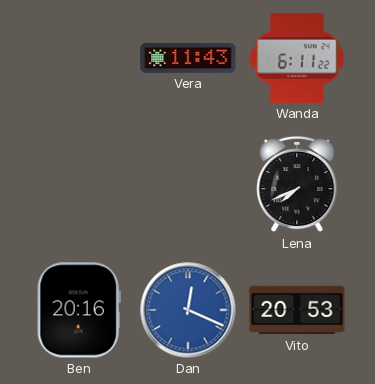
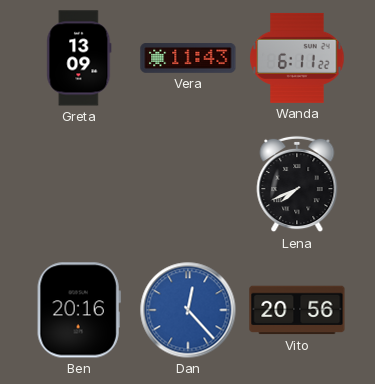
Greta: none -> 13:09 (79, 58)
Dan: 12:19 -> 12:23 (188, 310)
Vito: 20:53 -> 20:56 (297, 310)
